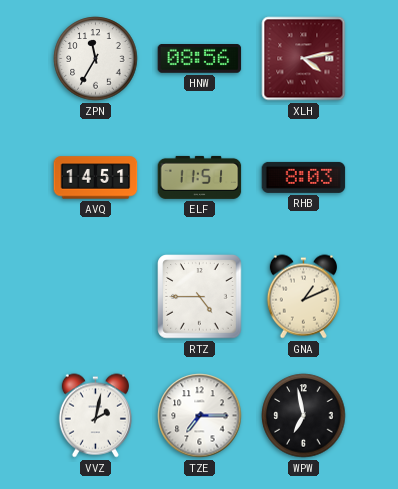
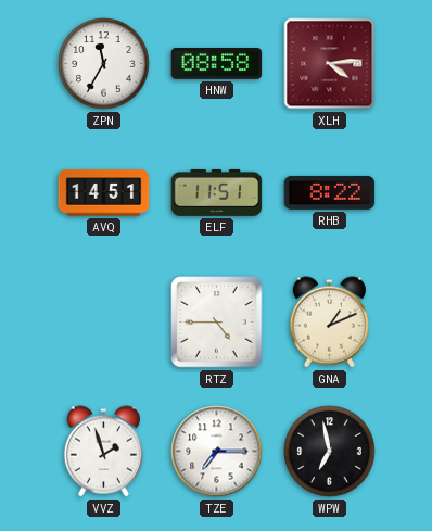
HNW: 08:56 -> 08:58 (217, 64)
XLH: 4:13 -> 4:14 (330, 64)
RHB: 8:03 -> 8:22 (330, 192)
VVZ: 2:02 -> 1:57 (103, 452)
